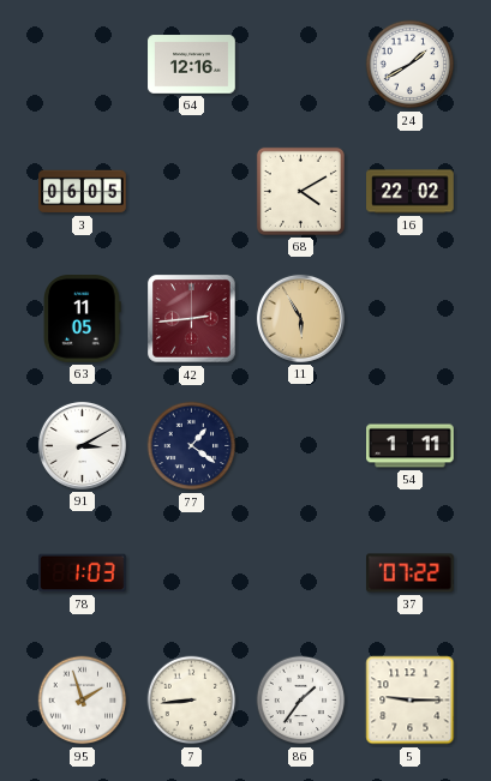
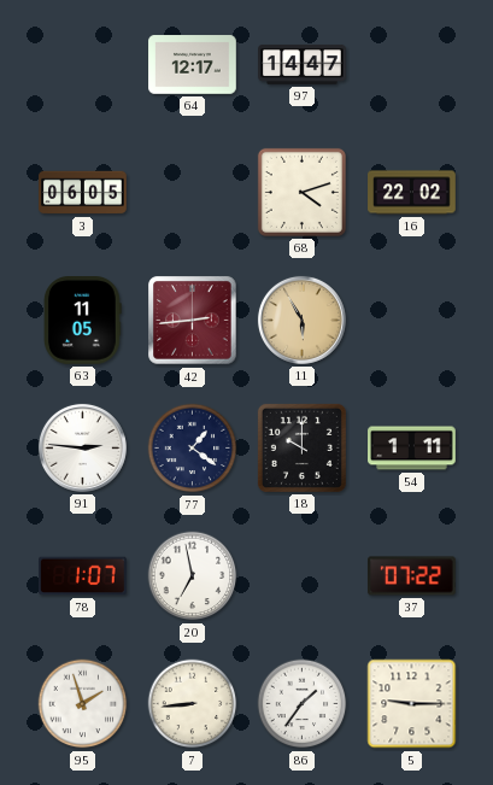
64: 12:16 -> 12:17 (193, 65)
97: none -> 14:47 (303, 64)
24: 1:40 -> none (411, 65)
68: 4:10 -> 4:12 (301, 192)
91: 3:10 -> 2:46 (82, 447)
18: none -> 10:00 (301, 447)
78: 1:03 -> 1:07 (83, 576)
20: none -> 6:58 (193, 576)
